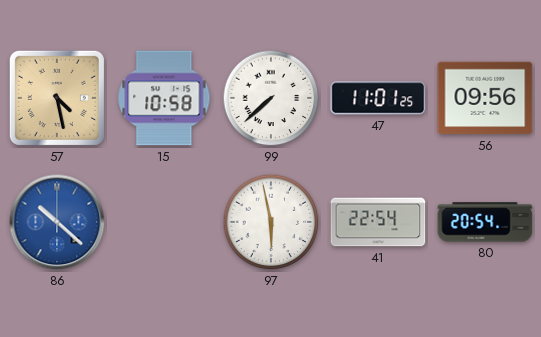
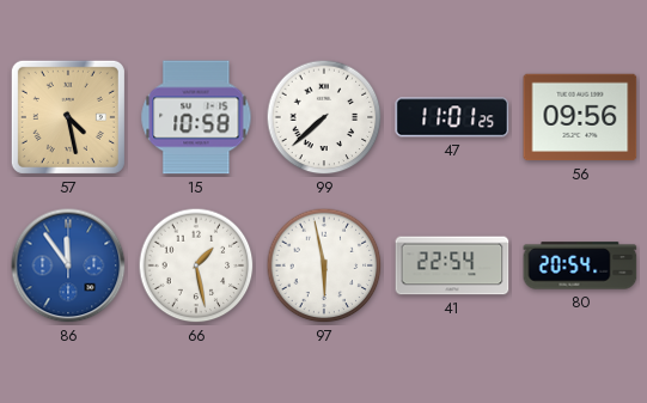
86: 10:22 -> 11:54 (68, 265)
66: none -> 1:28 (196, 265)
